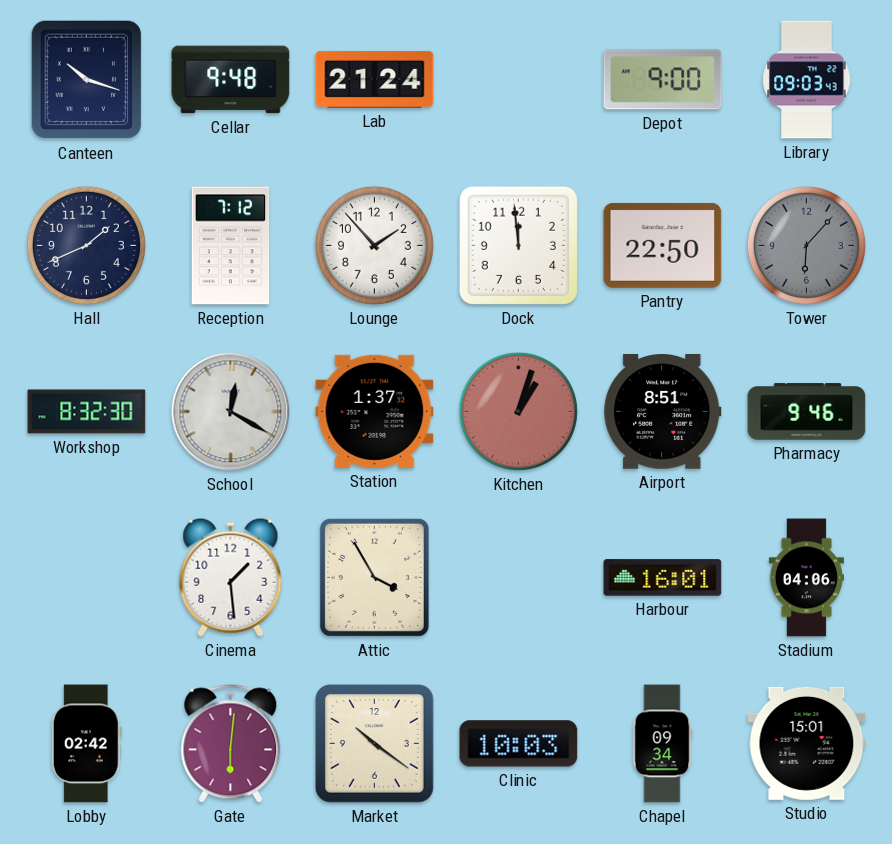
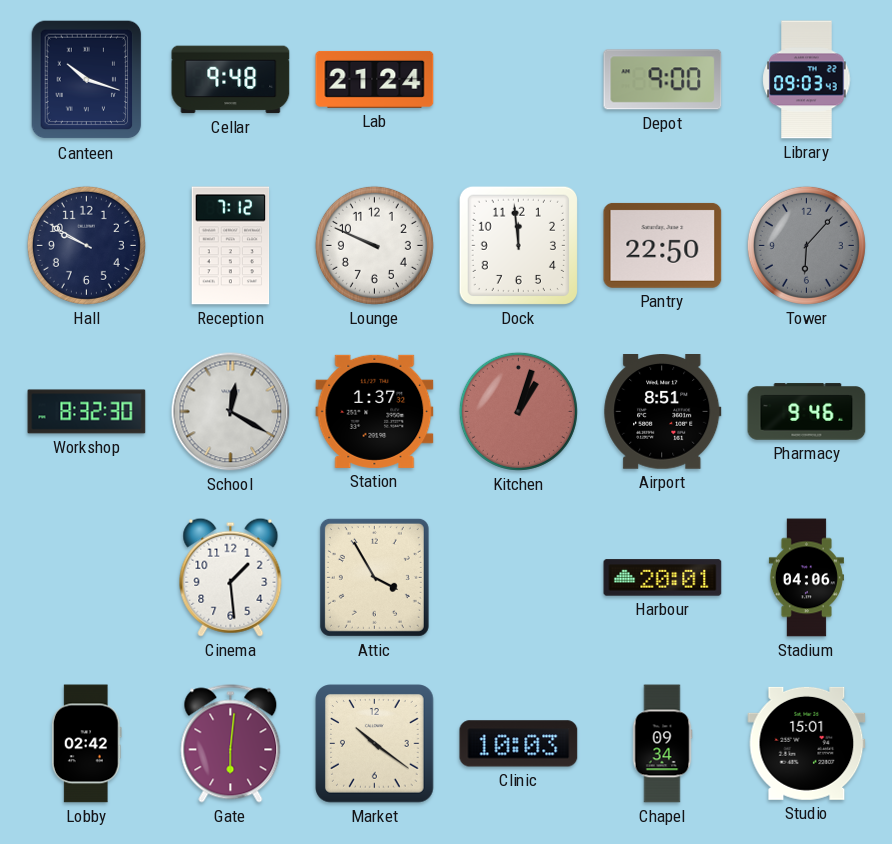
Hall: 1:41 -> 9:50 (86, 245)
Lounge: 1:53 -> 9:49 (374, 245)
Harbour: 16:01 -> 20:01 (663, 578)
